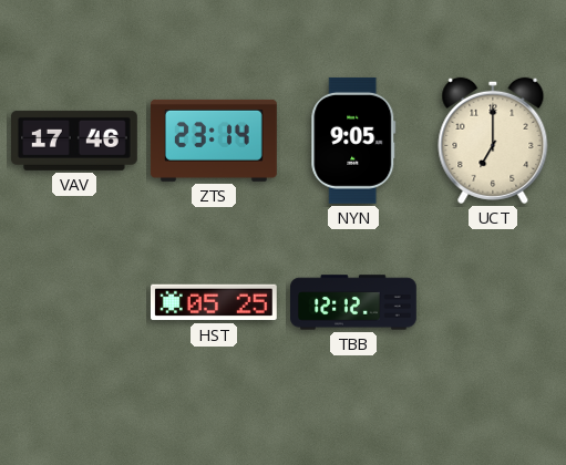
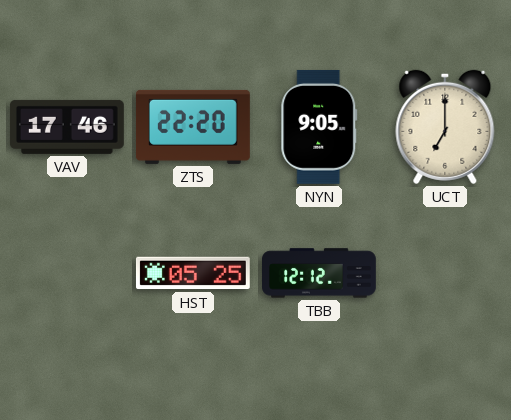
ZTS: 23:14 -> 22:20 (193, 127)
